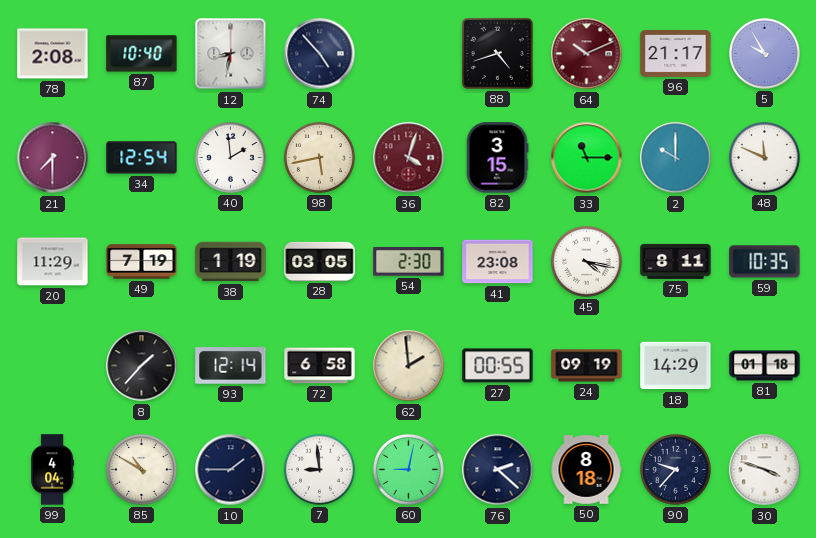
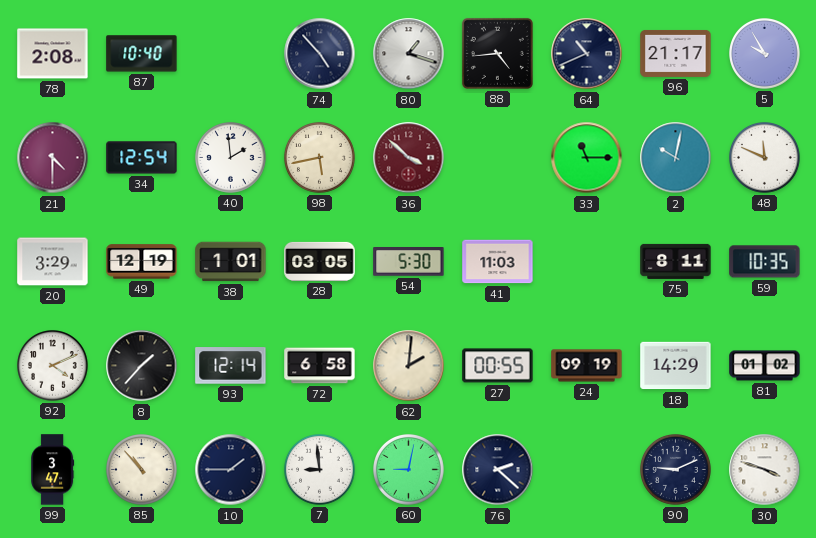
12: 8:32 -> none (231, 54)
80: none -> 1:18 (409, 54)
88: 4:42 -> 4:44 (497, 53)
64: 10:11 -> 10:41 (587, 54)
64 dial: burgundy -> navy (587, 54)
21: 7:30 -> 4:30 (53, 158)
36: 4:03 -> 3:52 (409, 158)
82: 3:15 -> none (497, 158)
2: 10:00 -> 10:02 (676, 158)
20: 11:29 -> 3:29 (53, 262)
49: 7:19 -> 12:19 (142, 262)
38: 1:19 -> 1:01 (231, 262)
54: 2:30 -> 5:30 (409, 262)
41: 23:08 -> 11:03 (498, 262)
45: 4:17 -> none (587, 262)
92: none -> 4:11 (53, 366)
62: 1:59 -> 2:01 (409, 366)
81: 01:18 -> 01:02 (765, 366)
99: 4:04 -> 3:47 (53, 470)
85: 10:50 -> 10:53 (142, 470)
50: 8:18 -> none (586, 470)
90: 9:37 -> 9:11 (676, 470)
